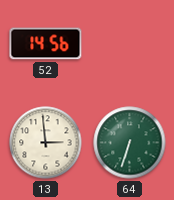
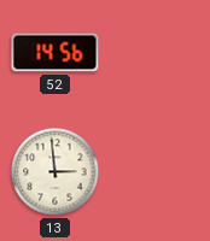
64: 6:33 -> none (130, 143)
